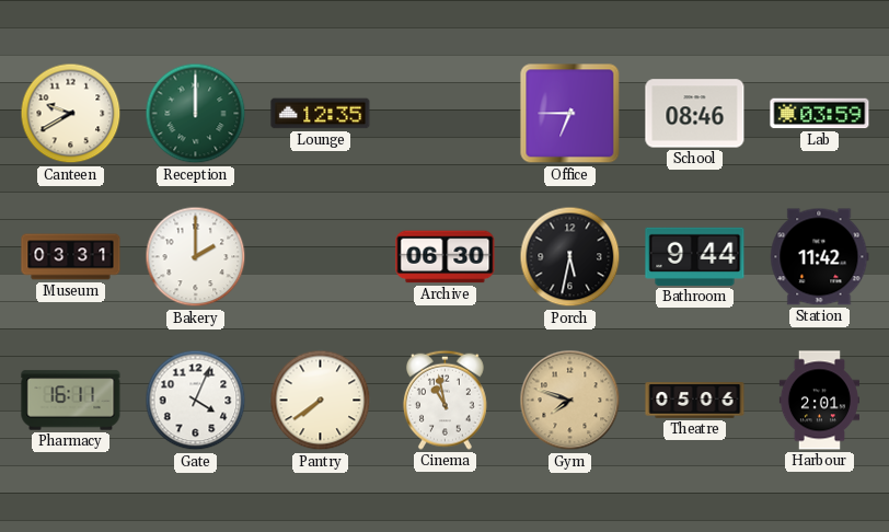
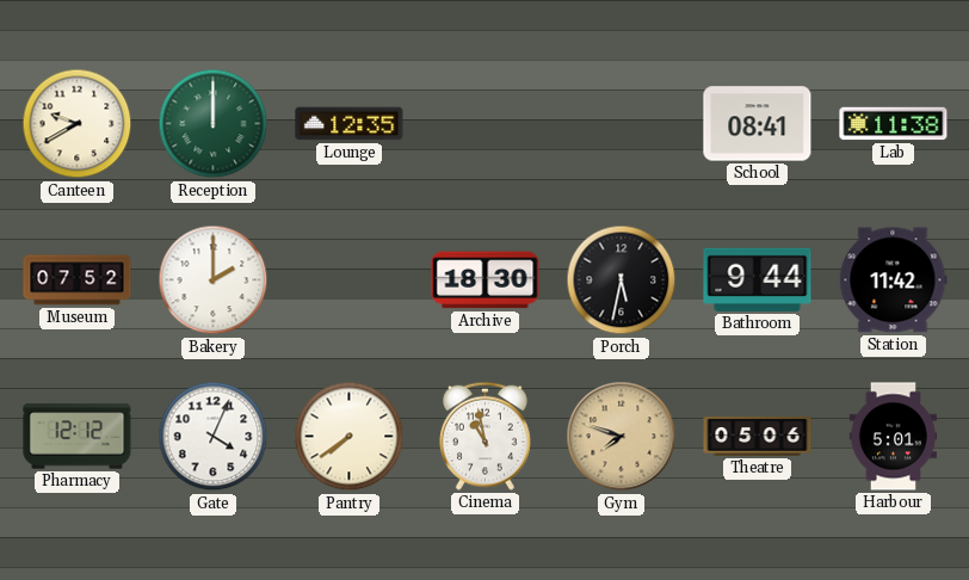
Office: 6:45 -> none (570, 114)
School: 08:46 -> 08:41 (758, 124)
Lab: 03:59 -> 11:38 (894, 124)
Museum: 03:31 -> 07:52 (78, 280)
Archive: 06:30 -> 18:30 (486, 280)
Pharmacy: 16:11 -> 12:12 (78, 437)
Harbour: 2:01 -> 5:01 (893, 437)
